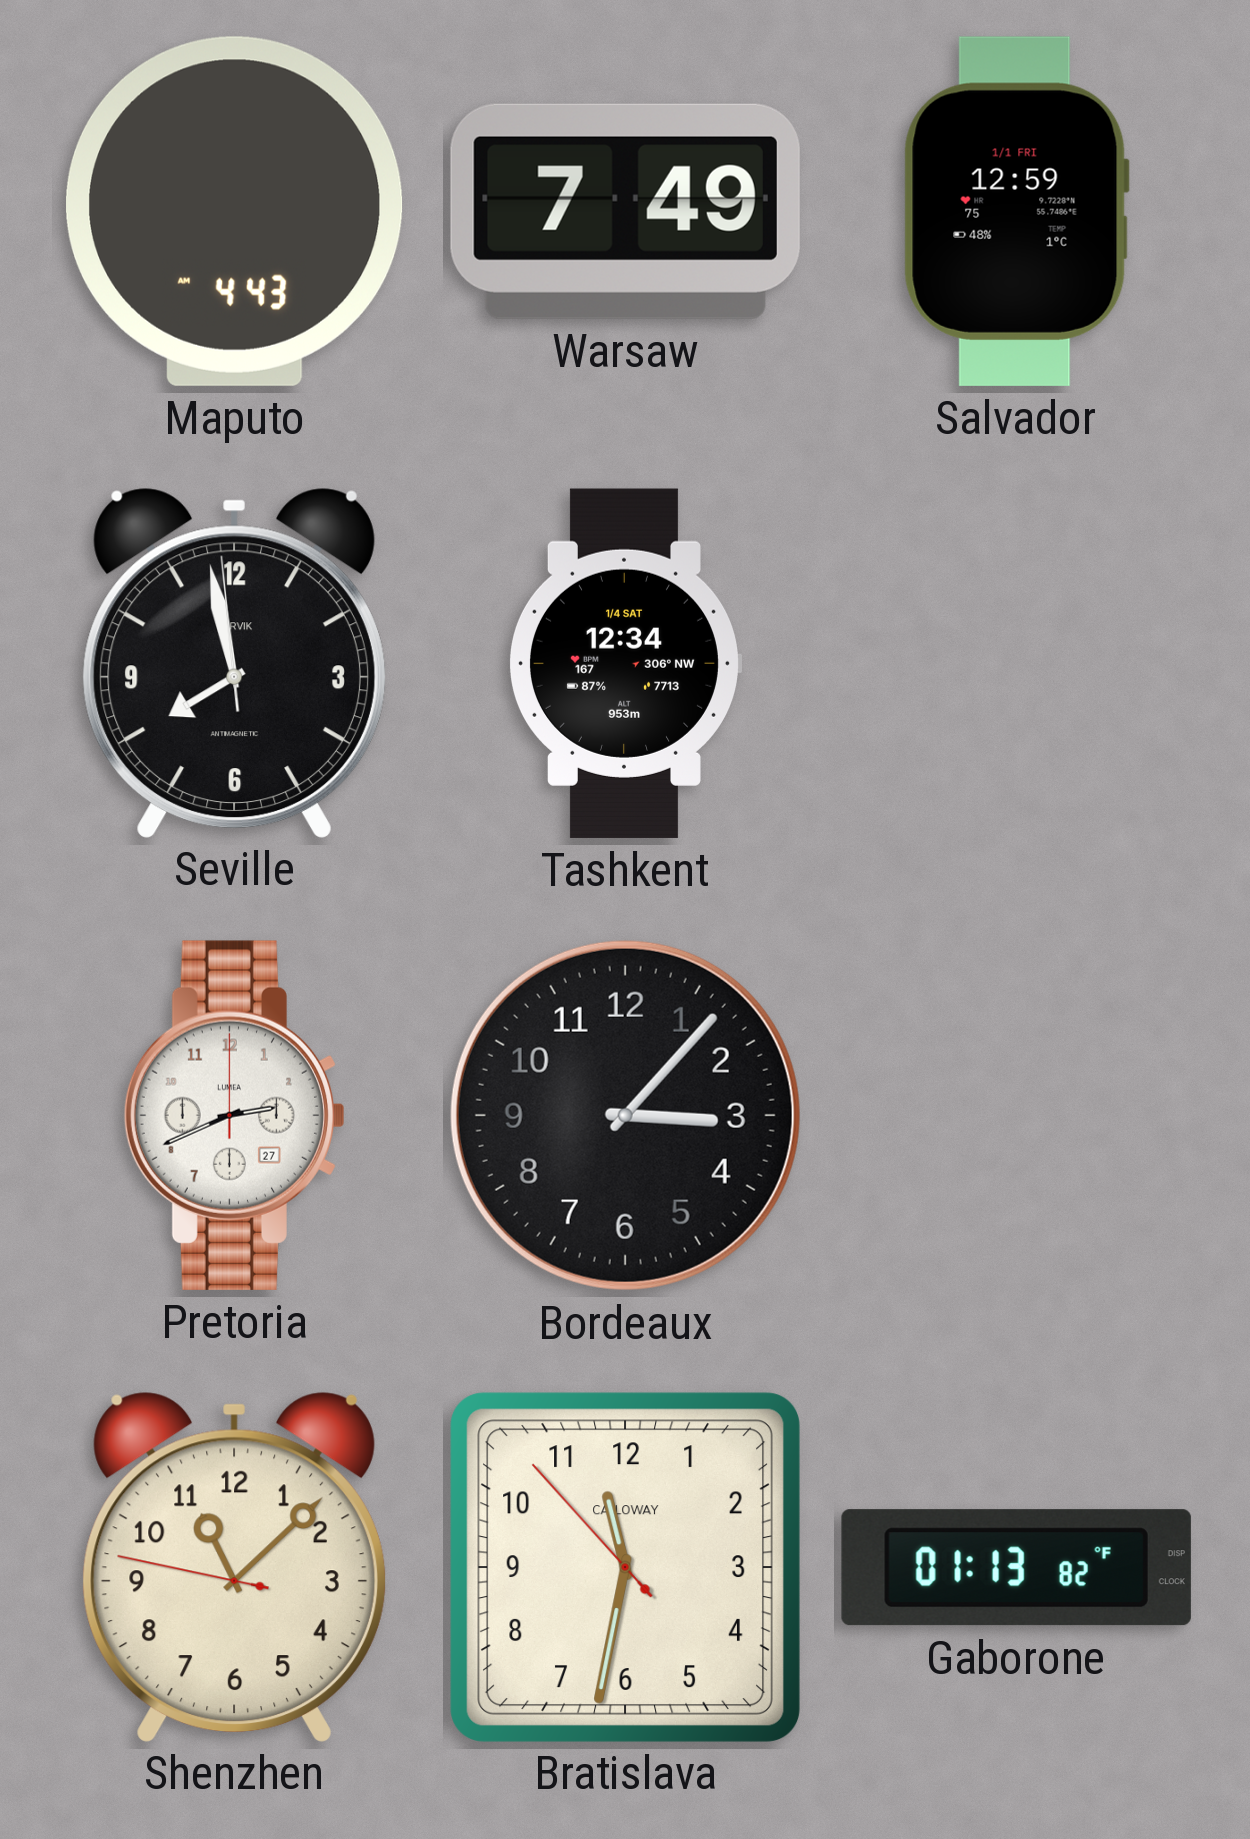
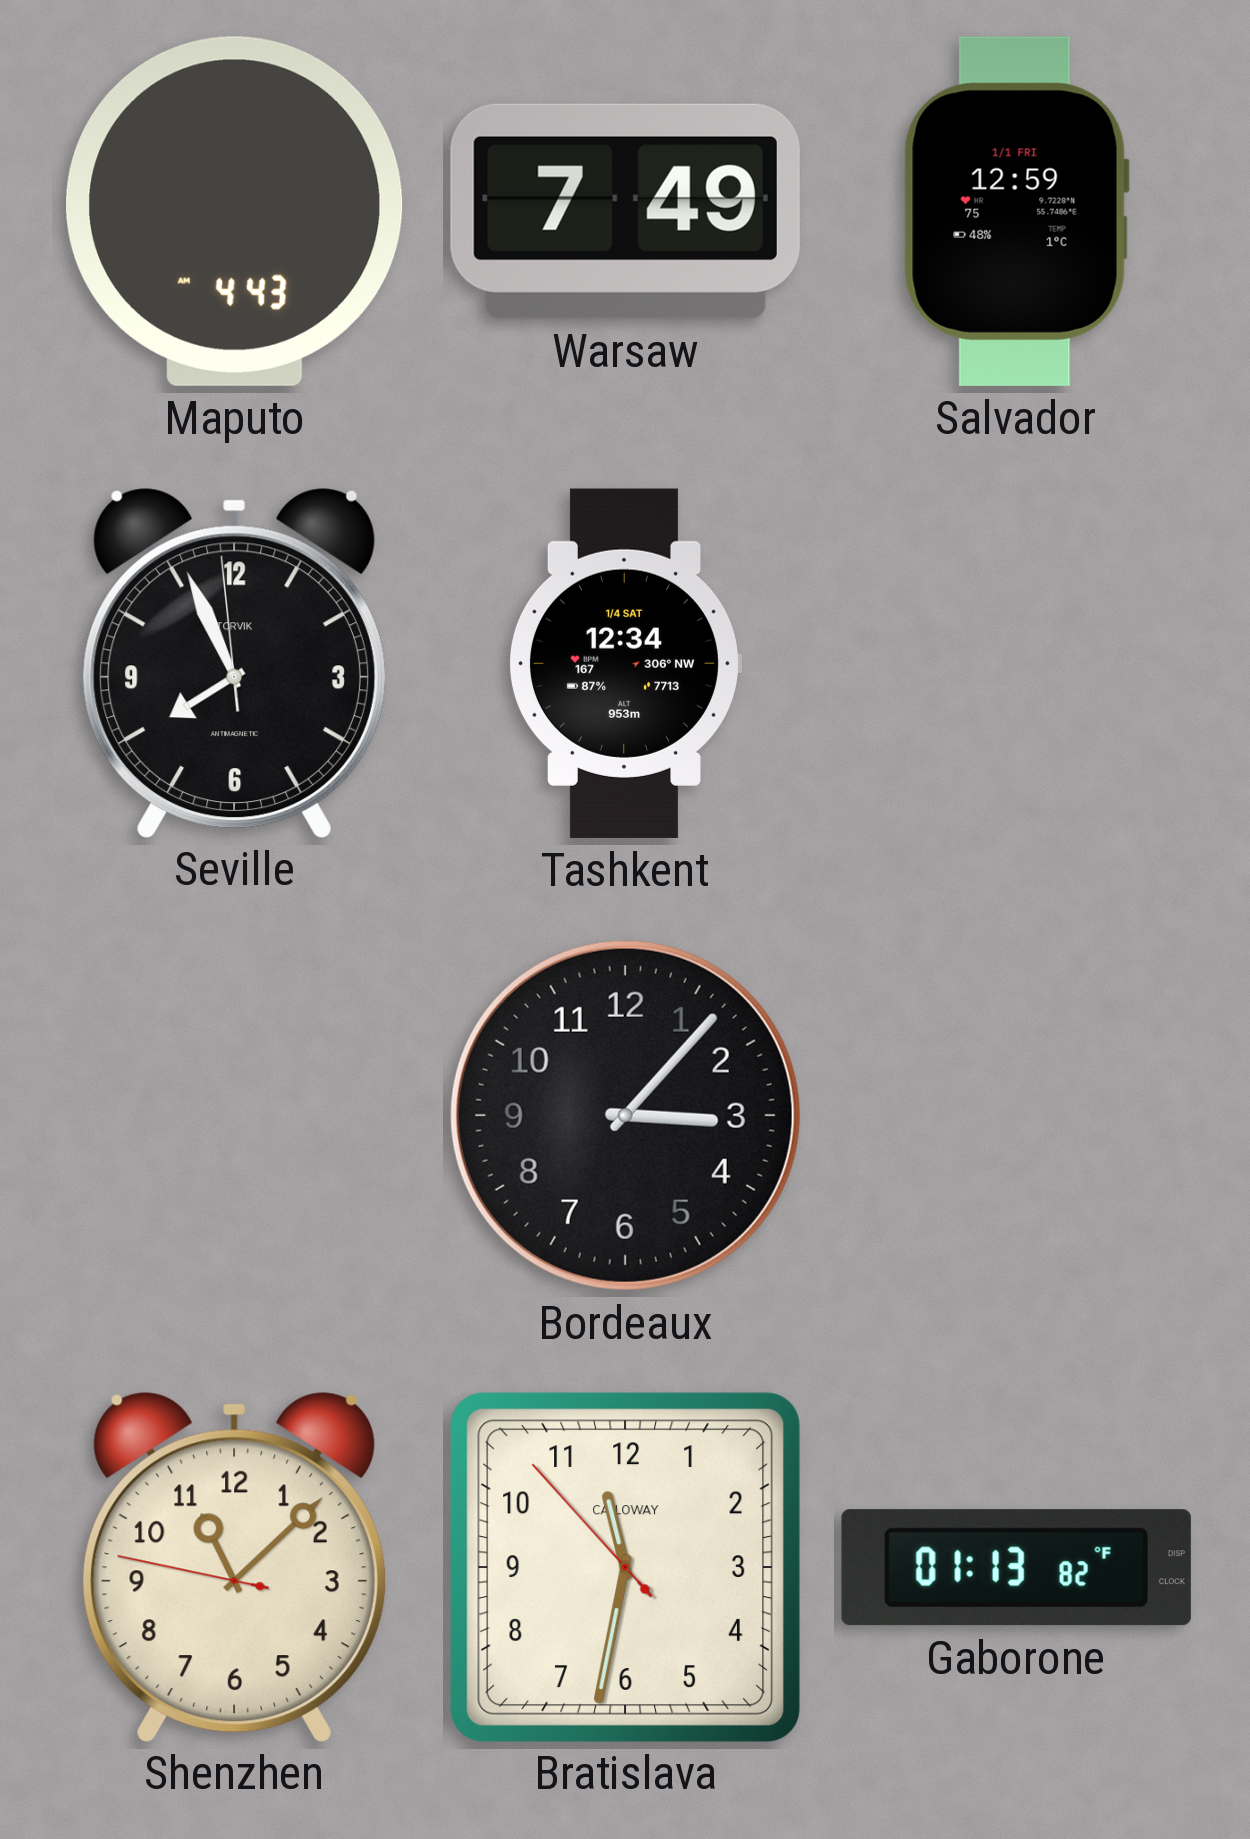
Seville: 7:57 -> 7:55 (234, 662)
Pretoria: 2:41 -> none (234, 1115)
